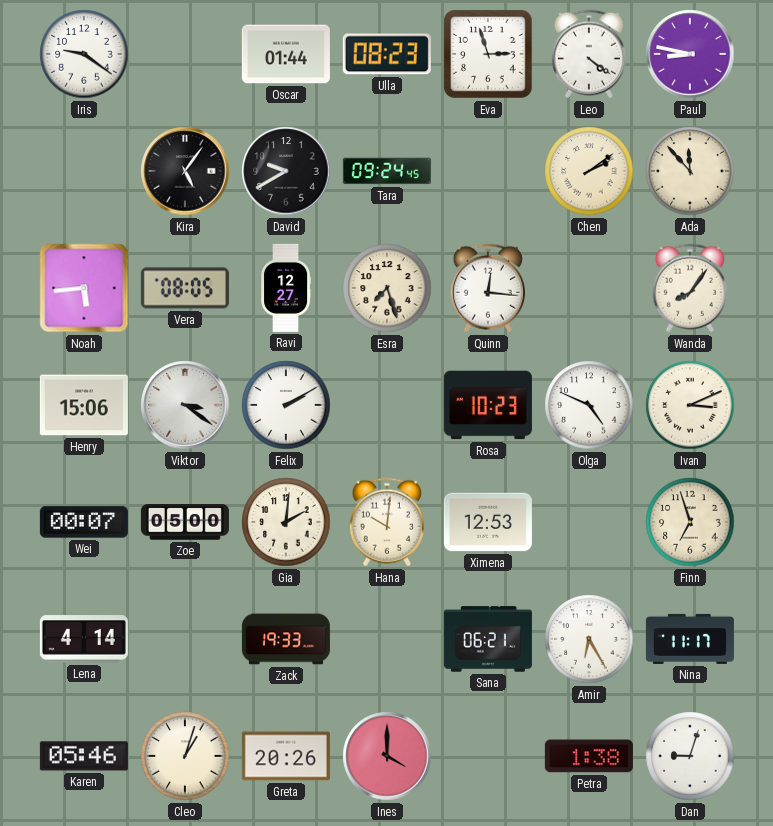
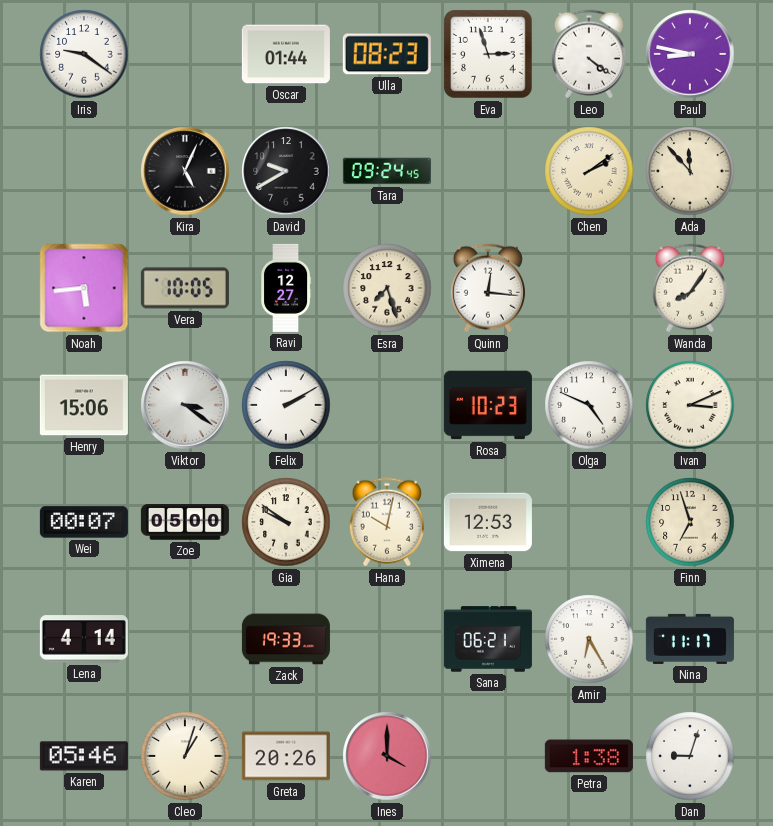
Kira: 5:06 -> 5:04 (185, 171)
Vera: 08:05 -> 10:05 (185, 288)
Gia: 2:01 -> 9:51 (286, 522)
Hana: 10:01 -> 10:02 (387, 522)
